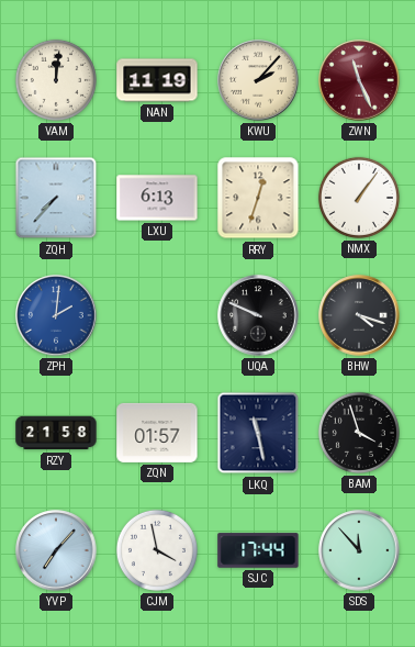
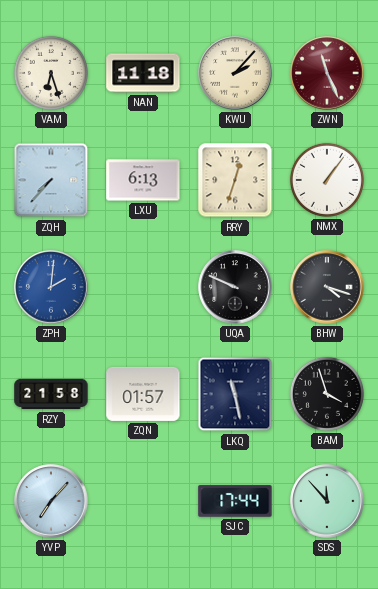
VAM: 12:01 -> 6:27 (51, 73)
NAN: 11:19 -> 11:18 (143, 73)
CJM: 3:58 -> none (157, 550)
